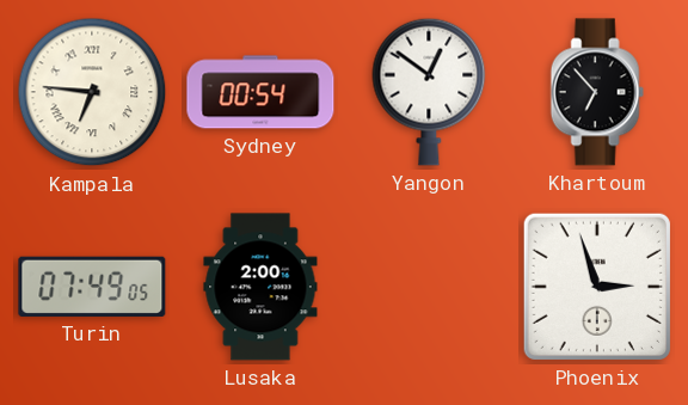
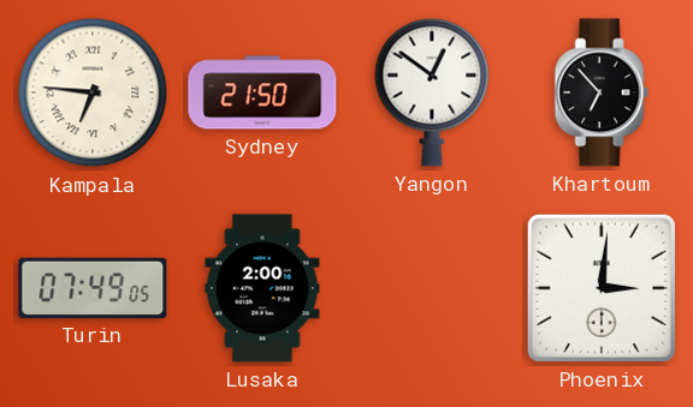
Sydney: 00:54 -> 21:50 (262, 92)
Phoenix: 2:57 -> 3:01 (602, 288)
